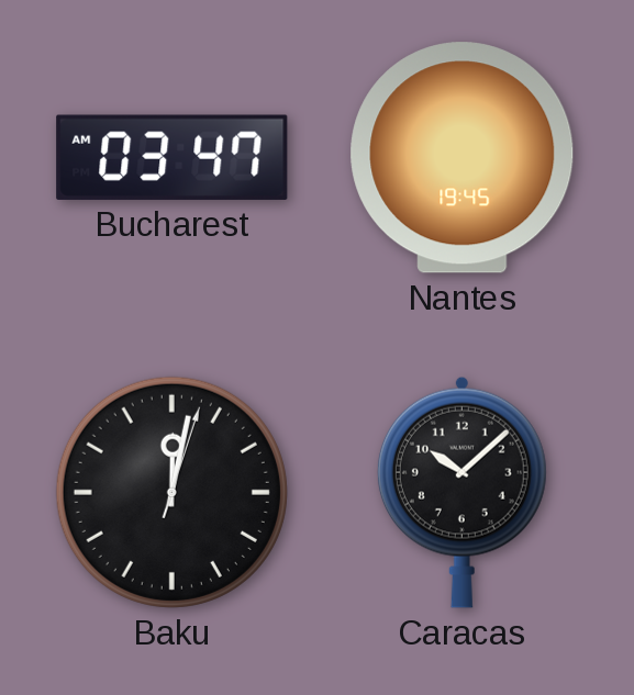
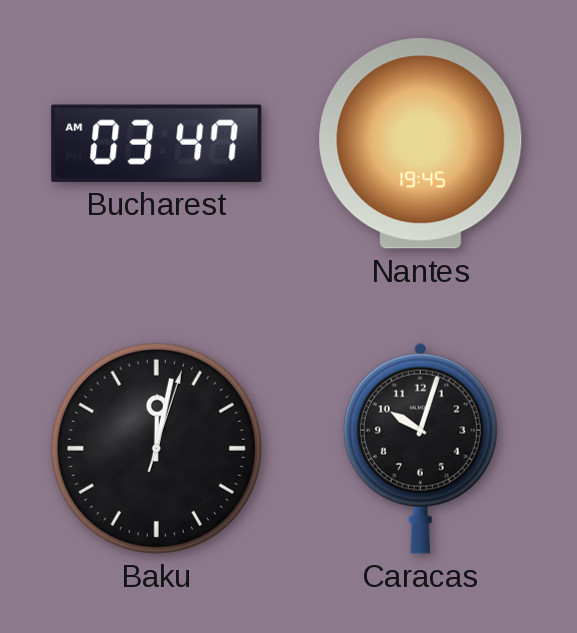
Caracas: 10:08 -> 10:03 (420, 448)
